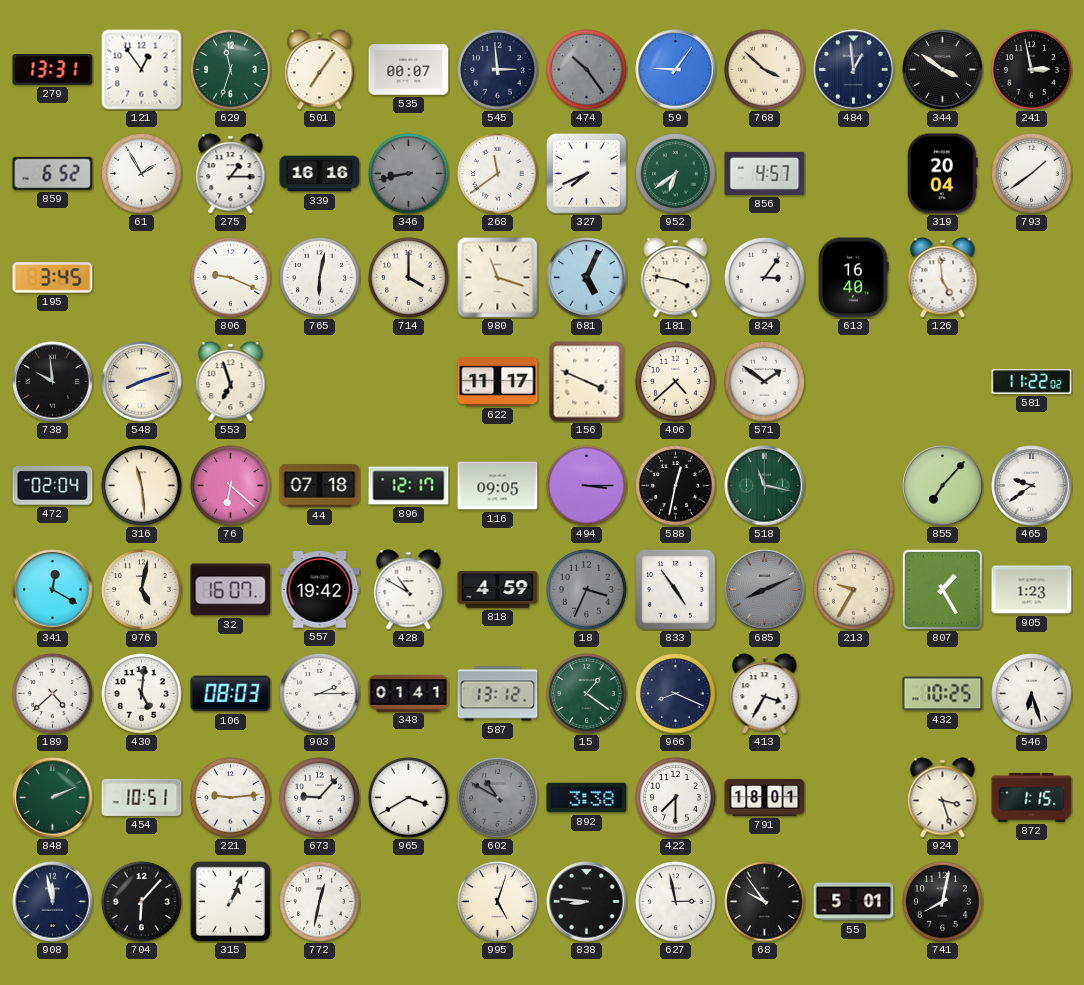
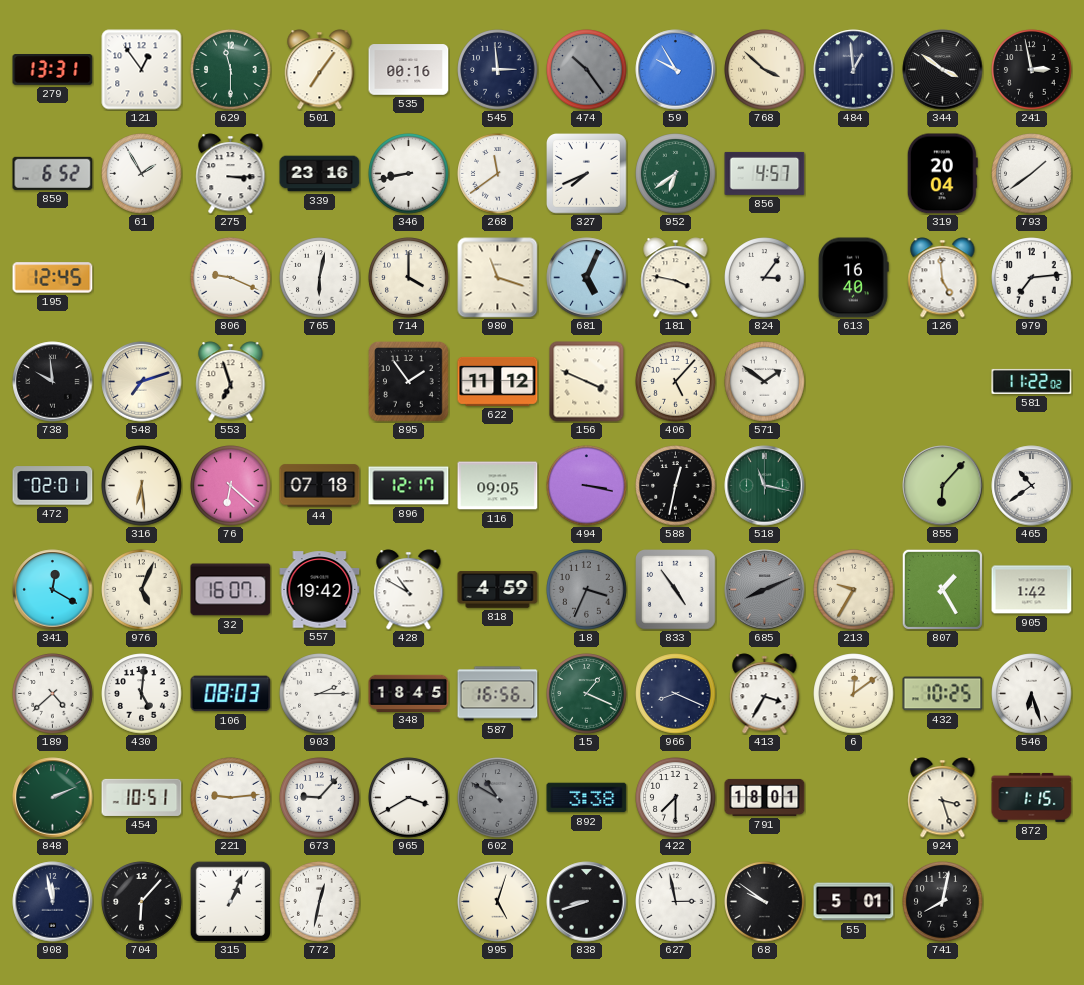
629: 11:33 -> 11:30 (231, 70)
535: 00:07 -> 00:16 (409, 70)
59: 9:06 -> 9:55 (676, 70)
275: 1:15 -> 3:15 (231, 174)
339: 16:16 -> 23:16 (320, 174)
346 dial: grey -> white (409, 174)
195: 3:45 -> 12:45 (53, 278)
979: none -> 7:14 (1032, 278)
548: 8:12 -> 7:12 (142, 382)
895: none -> 1:54 (409, 382)
622: 11:17 -> 11:12 (498, 381)
406: 4:38 -> 5:07 (676, 382)
472: 02:04 -> 02:01 (53, 486)
316: 11:29 -> 6:29 (142, 486)
494: 3:15 -> 3:17 (587, 486)
855: 7:07 -> 6:07 (943, 486)
465: 9:39 -> 10:39 (1032, 486)
976: 5:02 -> 5:04 (142, 590)
905: 1:23 -> 1:42 (1032, 590)
348: 01:41 -> 18:45 (409, 693)
587: 13:12 -> 16:56 (498, 694)
15: 1:21 -> 1:19 (587, 694)
6: none -> 12:09 (854, 694)
838: 8:46 -> 8:42 (587, 902)
68: 9:54 -> 9:51 (765, 902)
